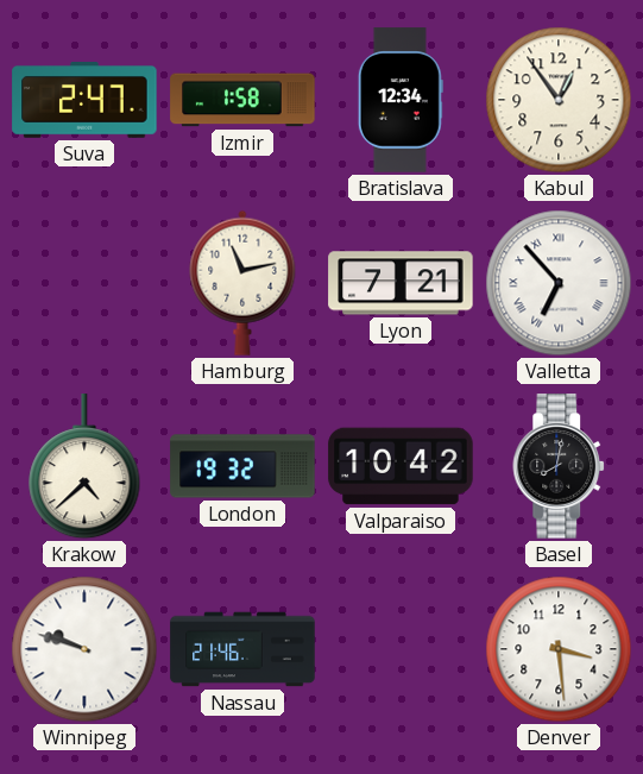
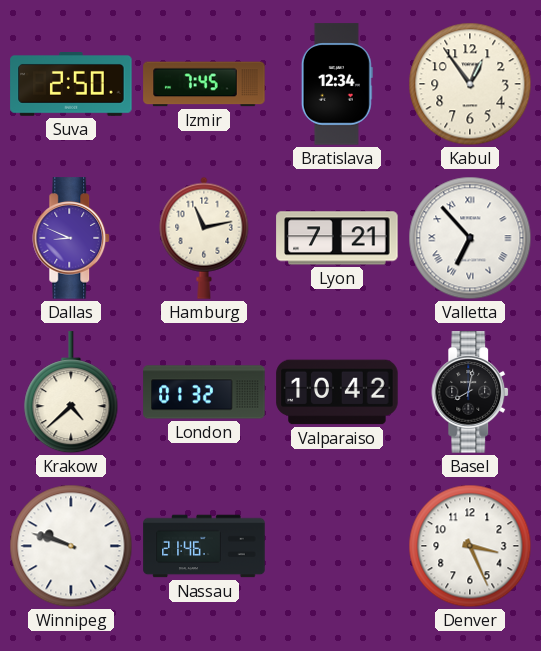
Suva: 2:47 -> 2:50 (71, 85)
Izmir: 1:58 -> 7:45 (204, 84)
Dallas: none -> 8:49 (72, 238)
London: 19:32 -> 01:32 (204, 392)
Denver: 3:29 -> 3:26 (470, 546)
